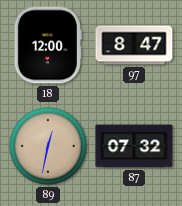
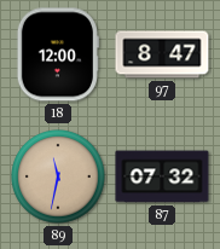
89: 12:32 -> 11:32 (58, 176)
